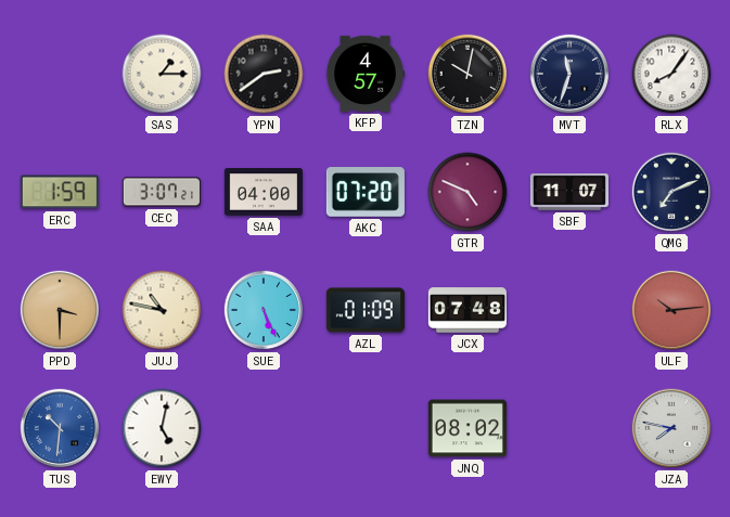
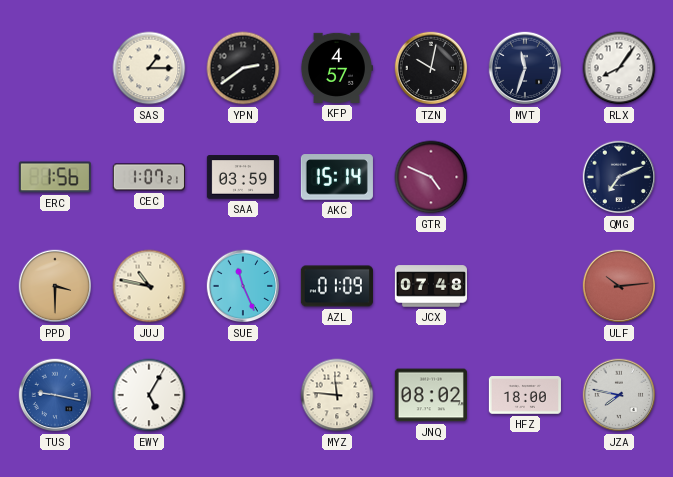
ERC: 1:59 -> 1:56 (55, 177)
CEC: 3:07 -> 1:07 (149, 177)
SAA: 04:00 -> 03:59 (243, 177)
AKC: 07:20 -> 15:14 (337, 177)
SBF: 11:07 -> none (569, 193)
SUE: 5:26 -> 11:26 (243, 286)
TUS: 10:31 -> 9:17 (55, 395)
EWY: 5:02 -> 5:05 (149, 395)
MYZ: none -> 11:46 (337, 395)
HFZ: none -> 18:00 (525, 395)
